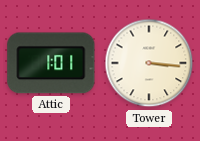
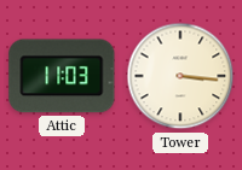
Attic: 1:01 -> 11:03 (62, 76)
